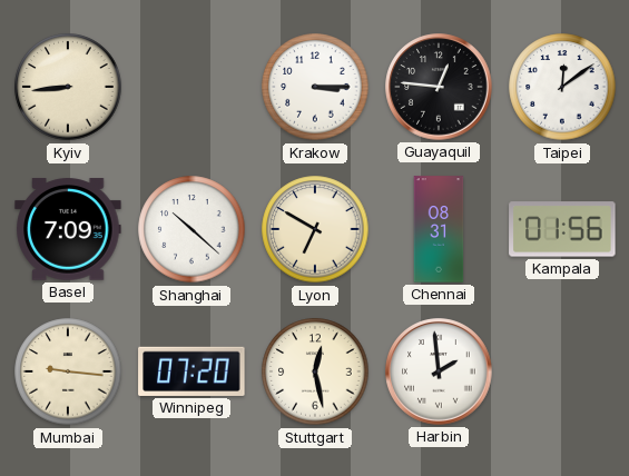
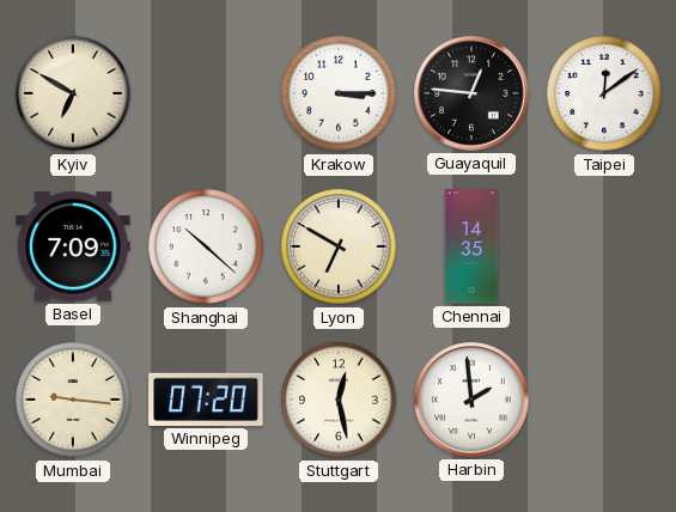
Kyiv: 8:44 -> 6:50 (73, 93)
Chennai: 08:31 -> 14:35 (471, 246)
Kampala: 01:56 -> none (562, 229)
